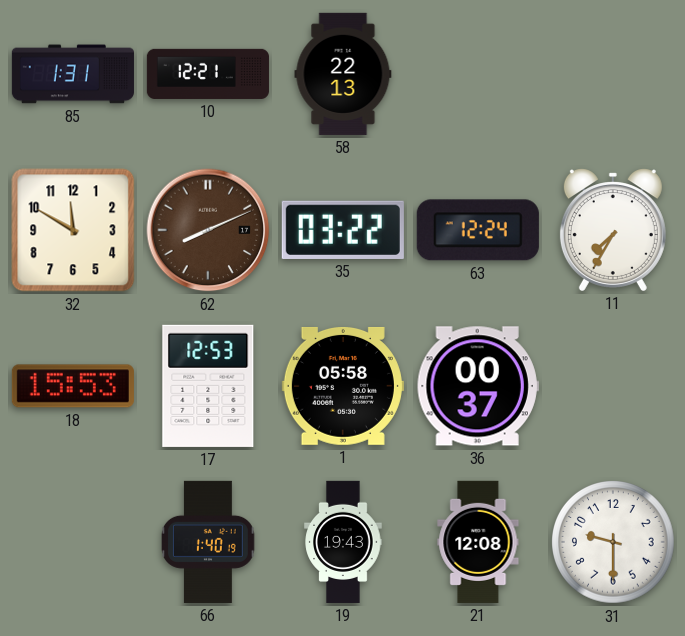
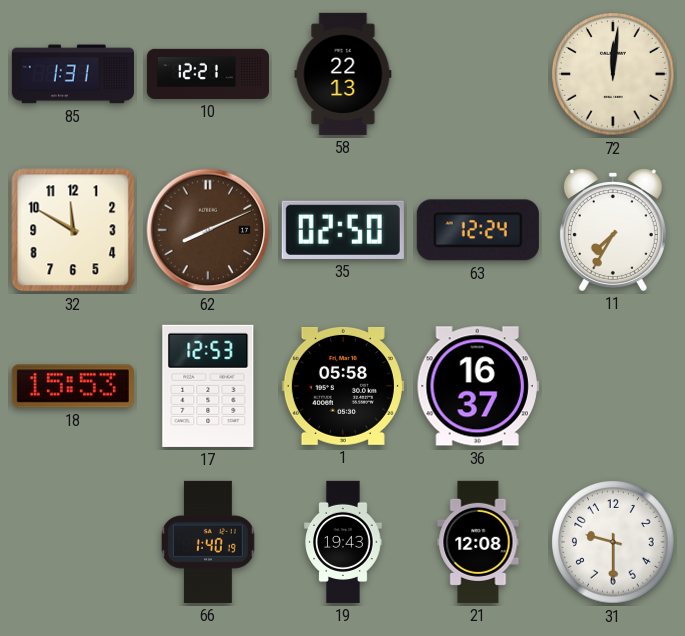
72: none -> 12:01 (614, 75)
35: 03:22 -> 02:50 (343, 230)
36: 00:37 -> 16:37 (478, 386)
